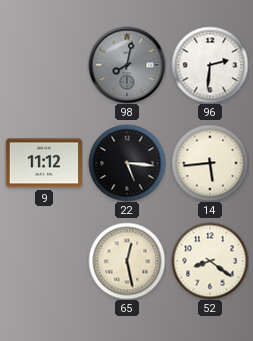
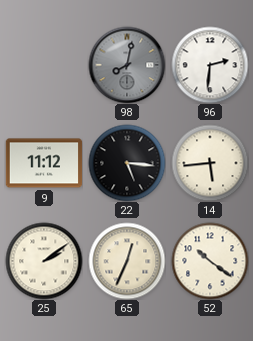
25: none -> 2:09 (44, 261)
65: 12:28 -> 12:34 (127, 261)
52: 8:21 -> 10:21 (210, 261)
